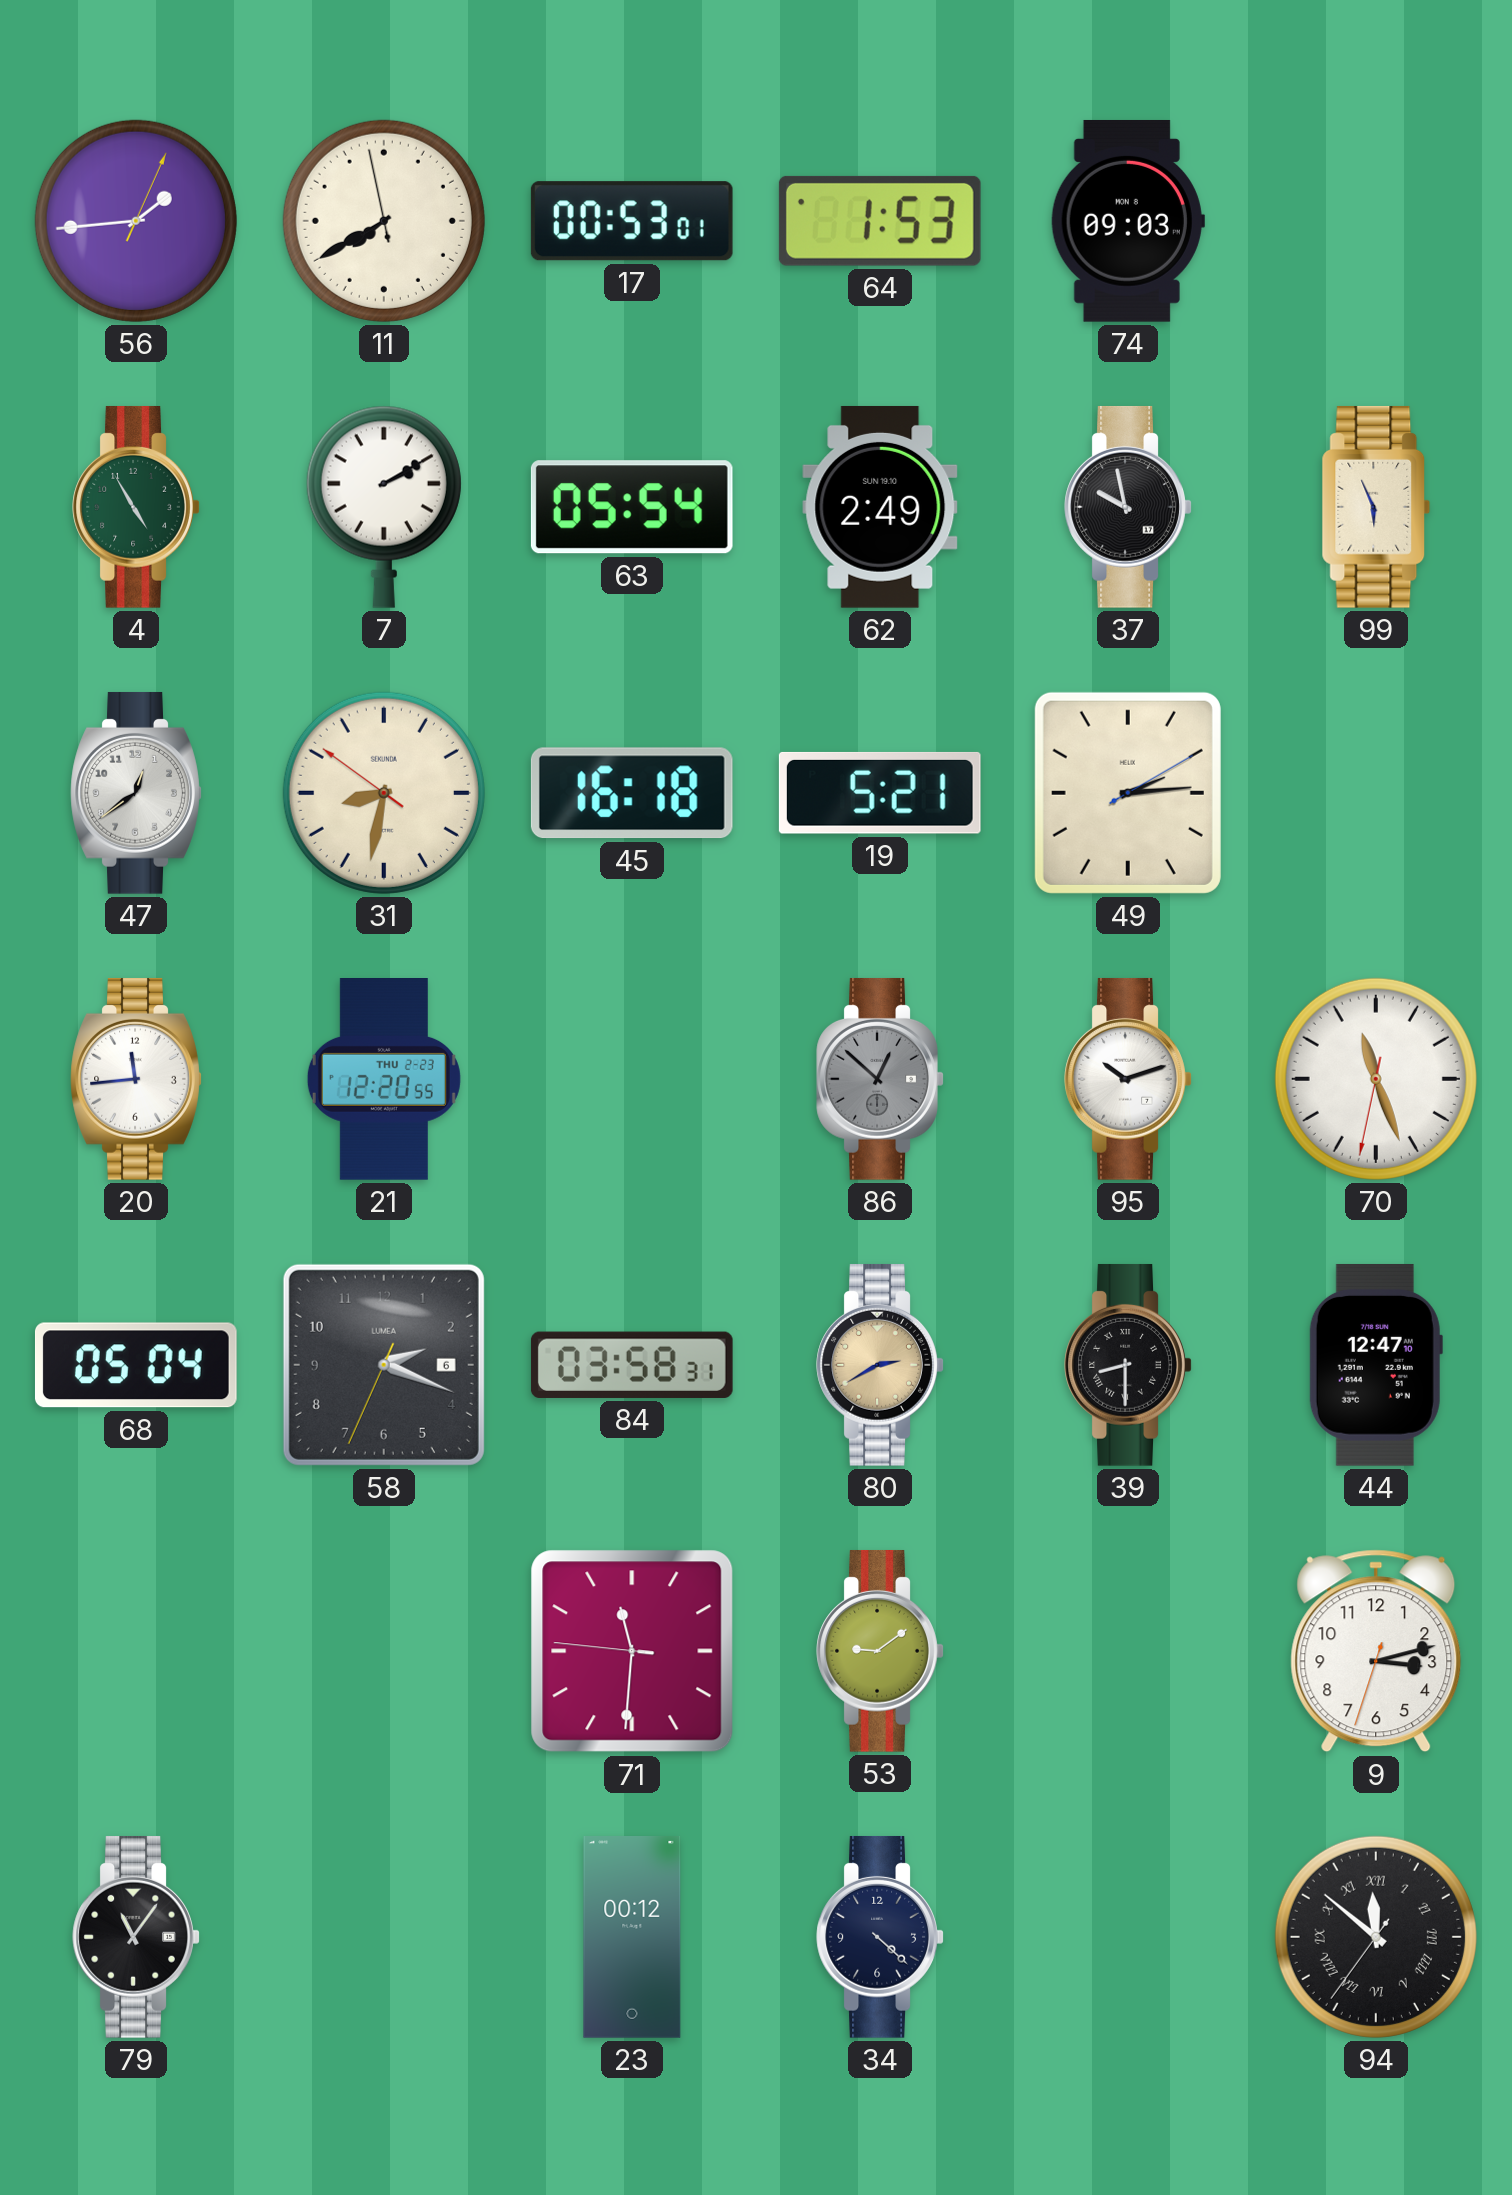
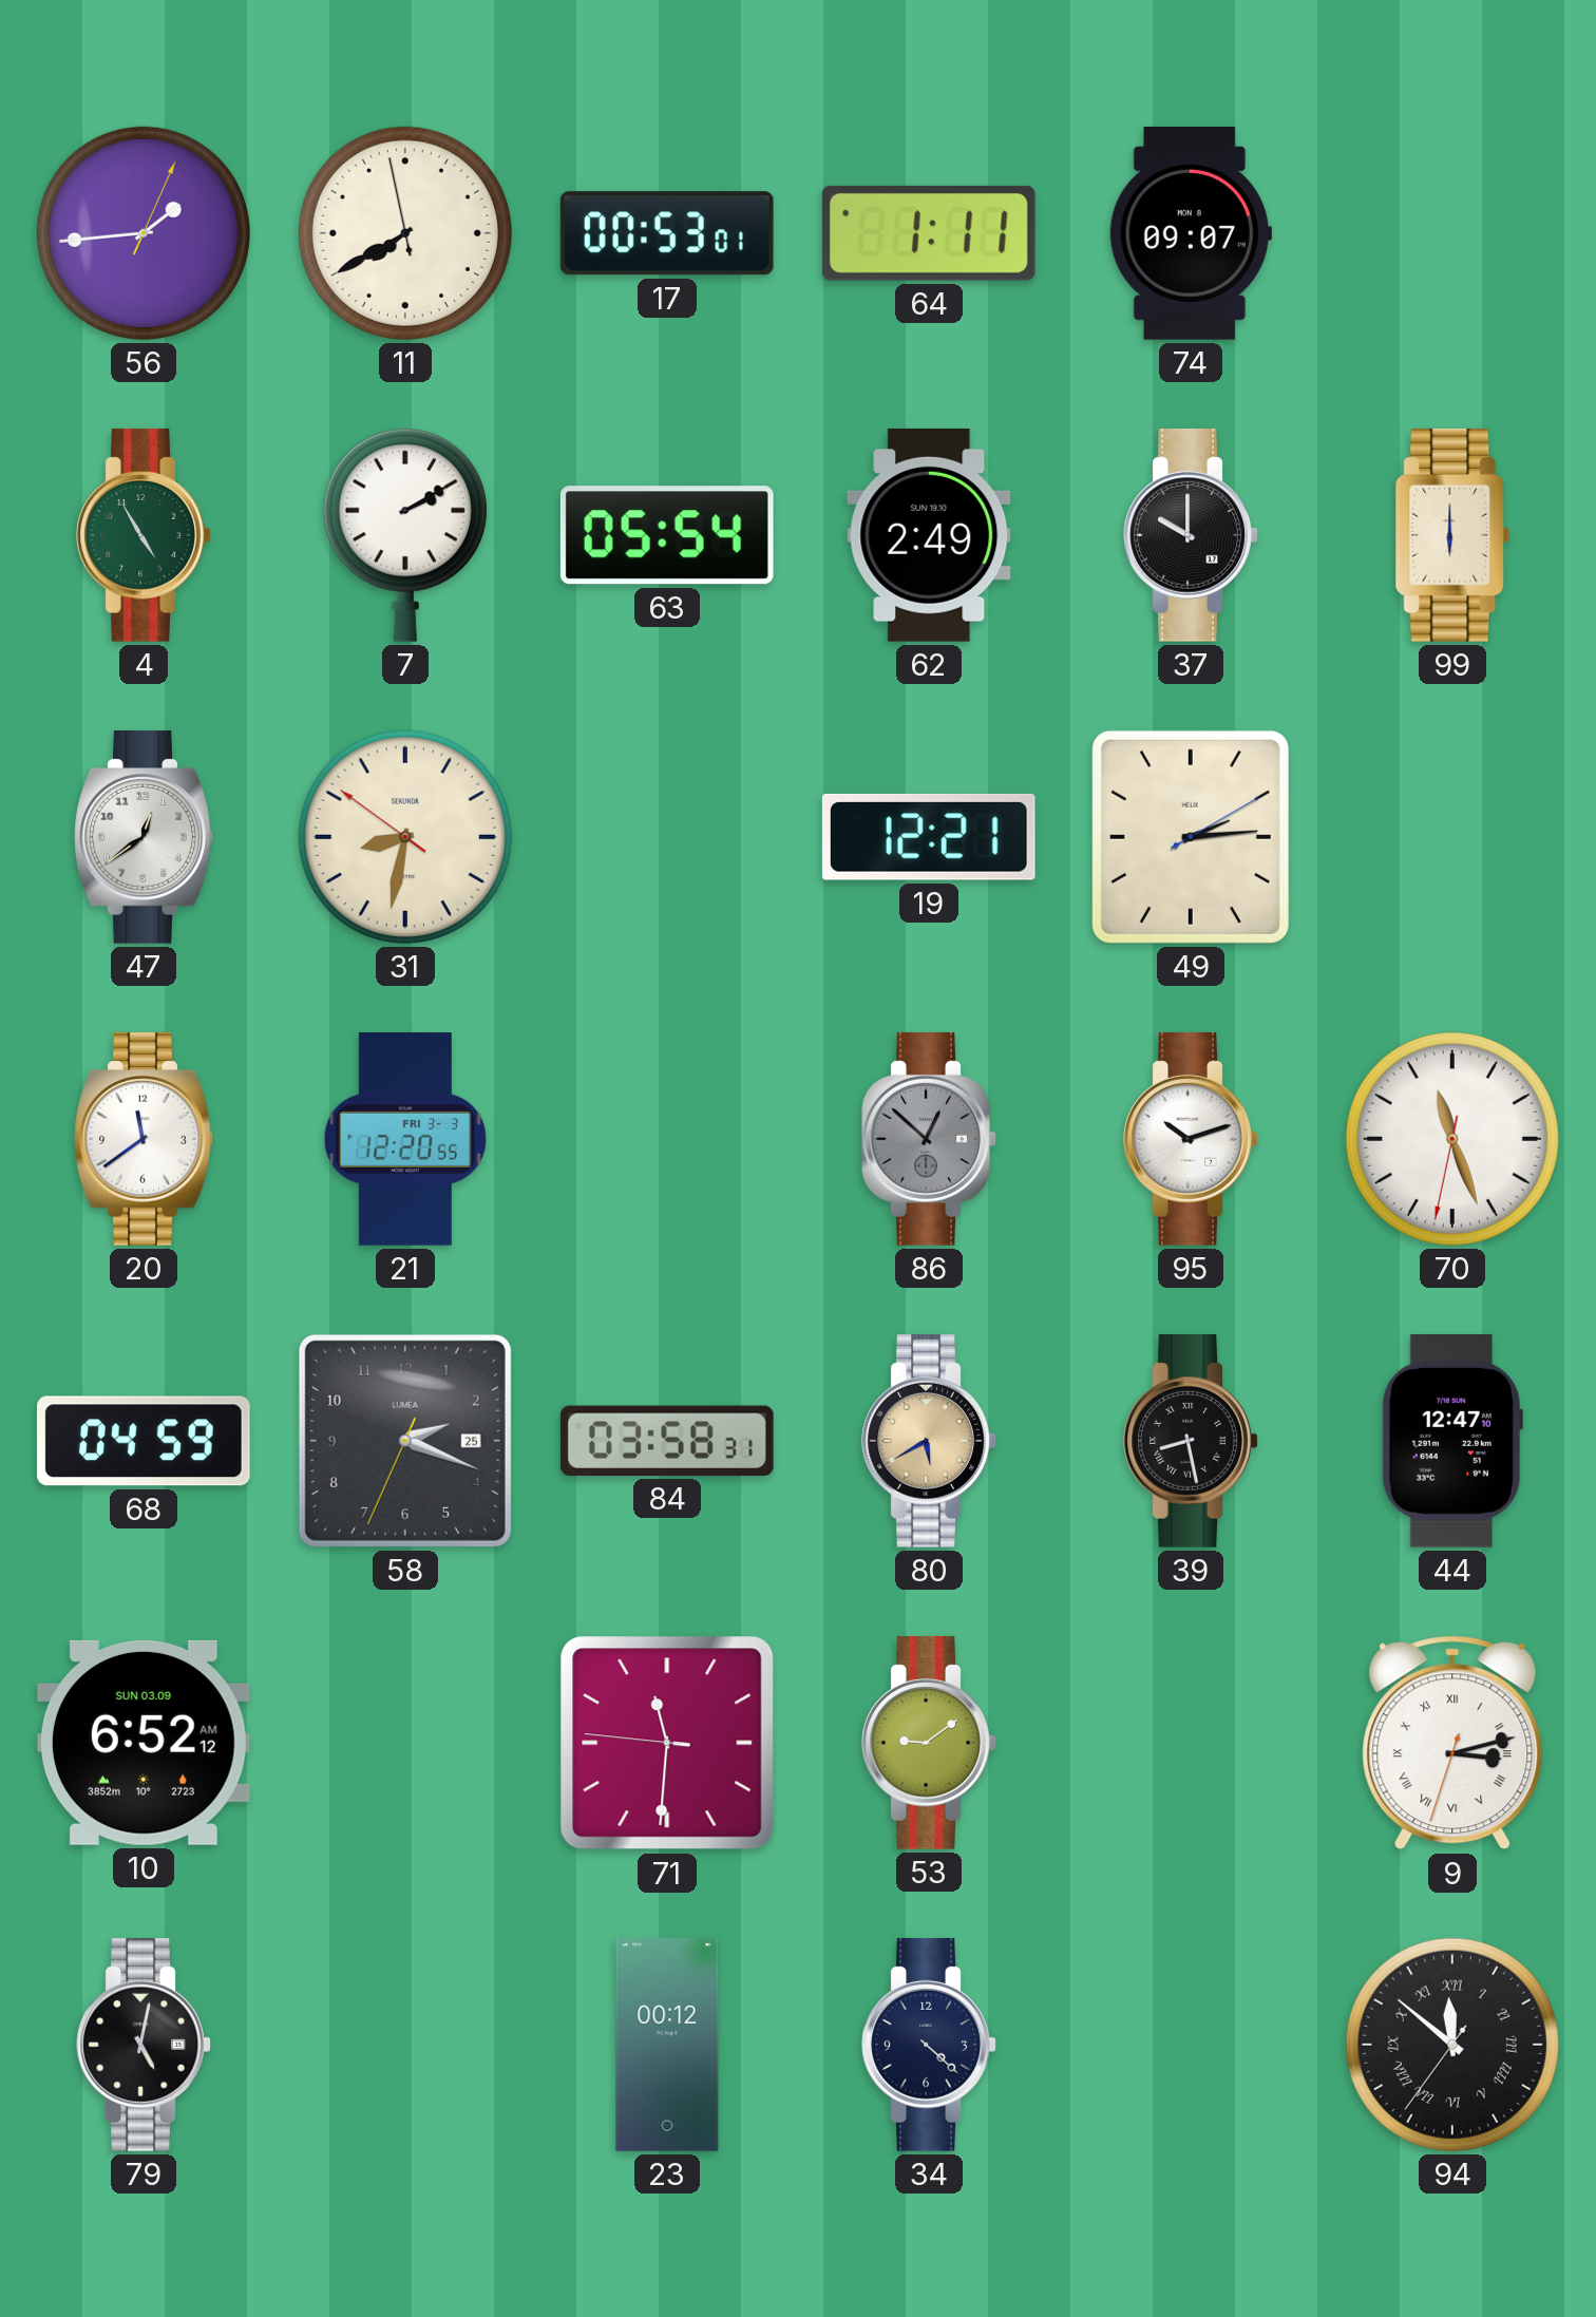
64: 1:53 -> 1:11 (929, 233)
74: 09:03 -> 09:07 (1191, 233)
37: 9:58 -> 10:00 (1191, 535)
99: 5:56 -> 6:00 (1452, 535)
45: 16:18 -> none (632, 793)
19: 5:21 -> 12:21 (929, 837)
20: 11:44 -> 11:39 (144, 1139)
21 date: THU 2-23 -> FRI 3-3 (405, 1140)
68: 05:04 -> 04:59 (144, 1441)
58 date: 6 -> 25 (405, 1441)
80: 2:40 -> 5:40 (929, 1441)
39: 8:30 -> 8:28 (1191, 1441)
10: none -> 6:52 (144, 1743)
9 numerals: Arabic -> Roman (1452, 1743)
79: 11:06 -> 5:02 (144, 2045)
